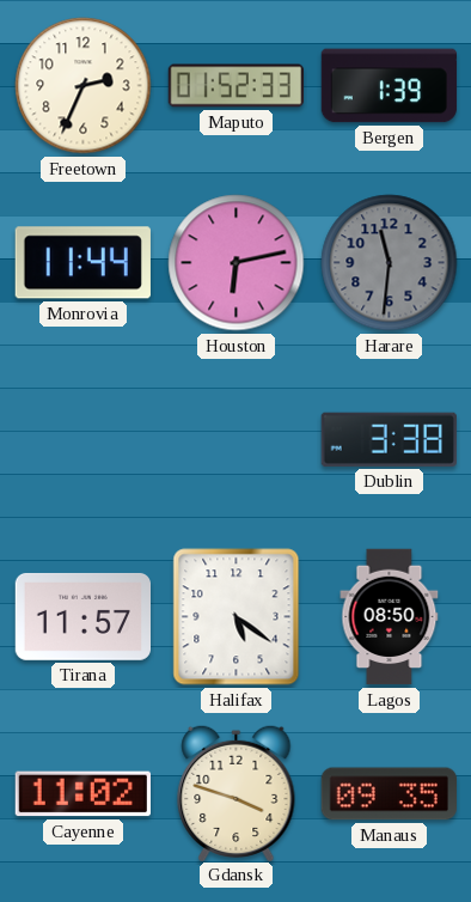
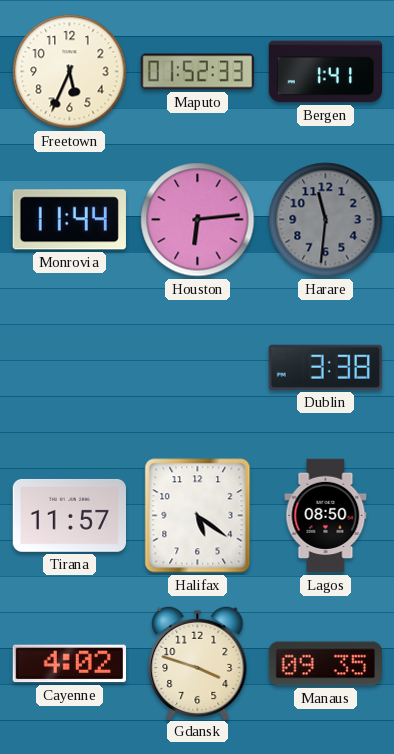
Freetown: 2:34 -> 5:34 (70, 72)
Bergen: 1:39 -> 1:41 (326, 72)
Houston: 6:13 -> 6:14 (198, 220)
Cayenne: 11:02 -> 4:02 (69, 664)
